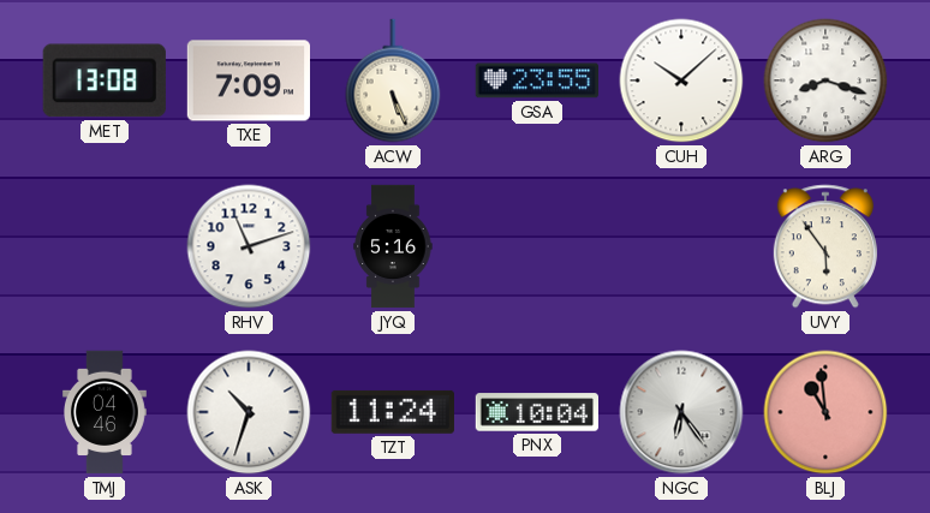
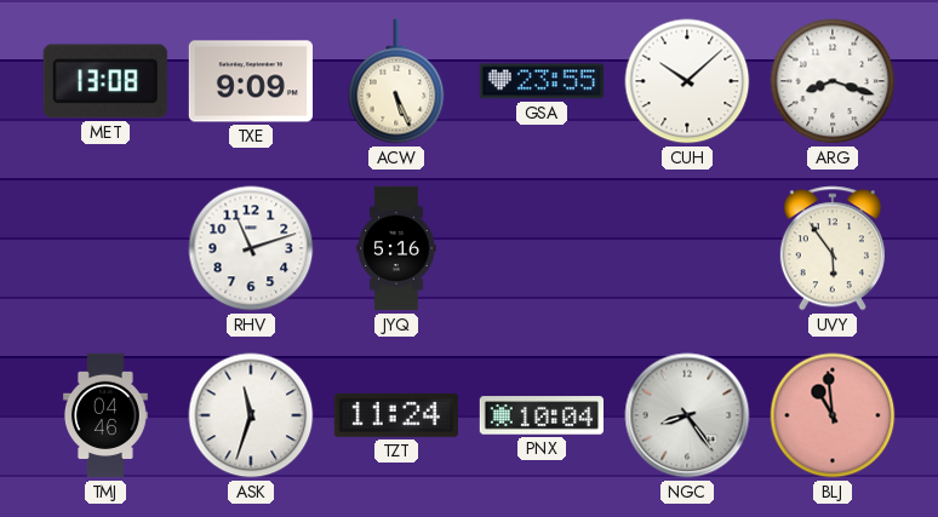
TXE: 7:09 -> 9:09 (250, 81)
ASK: 10:33 -> 11:33 (251, 415)
NGC: 6:24 -> 8:24 (687, 415)
